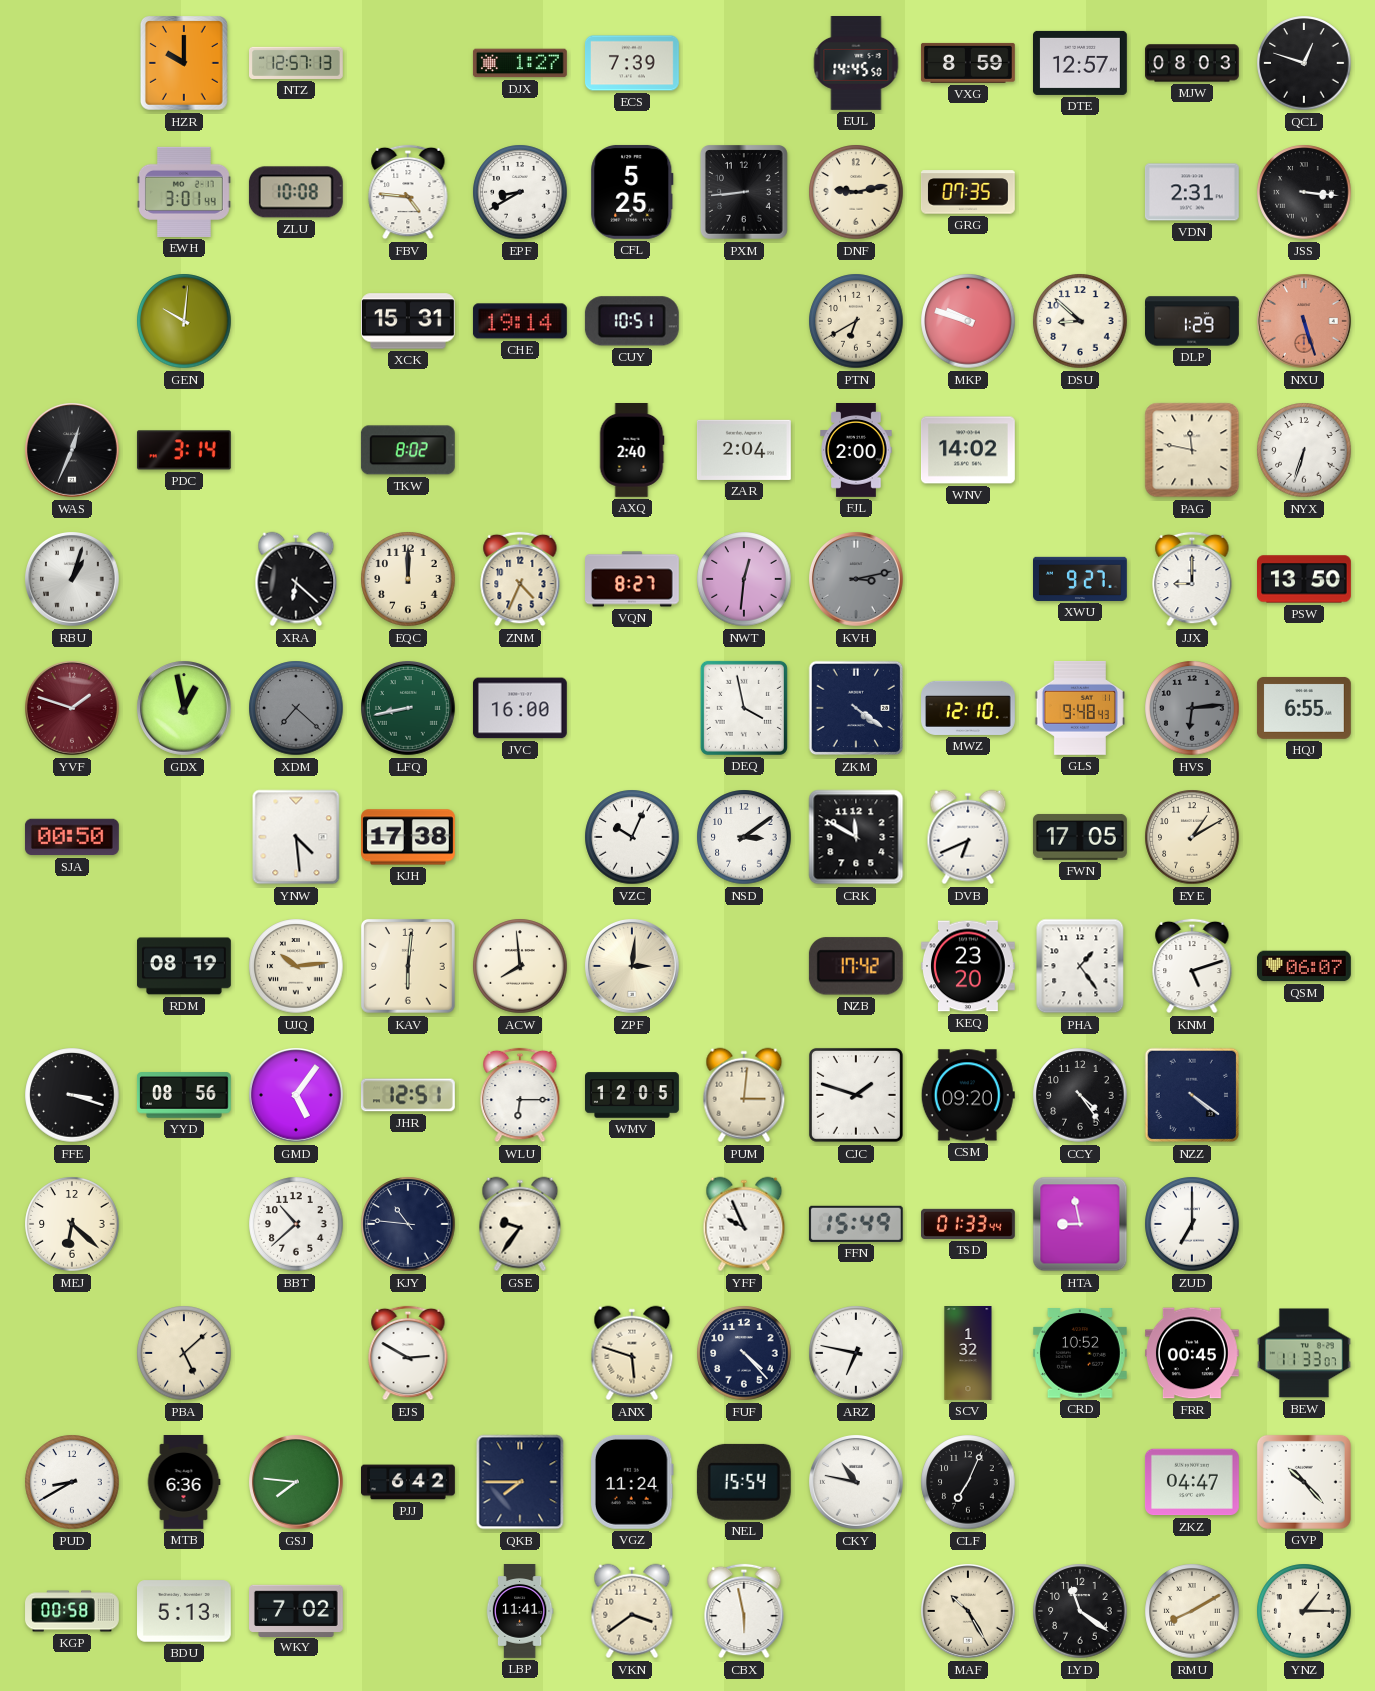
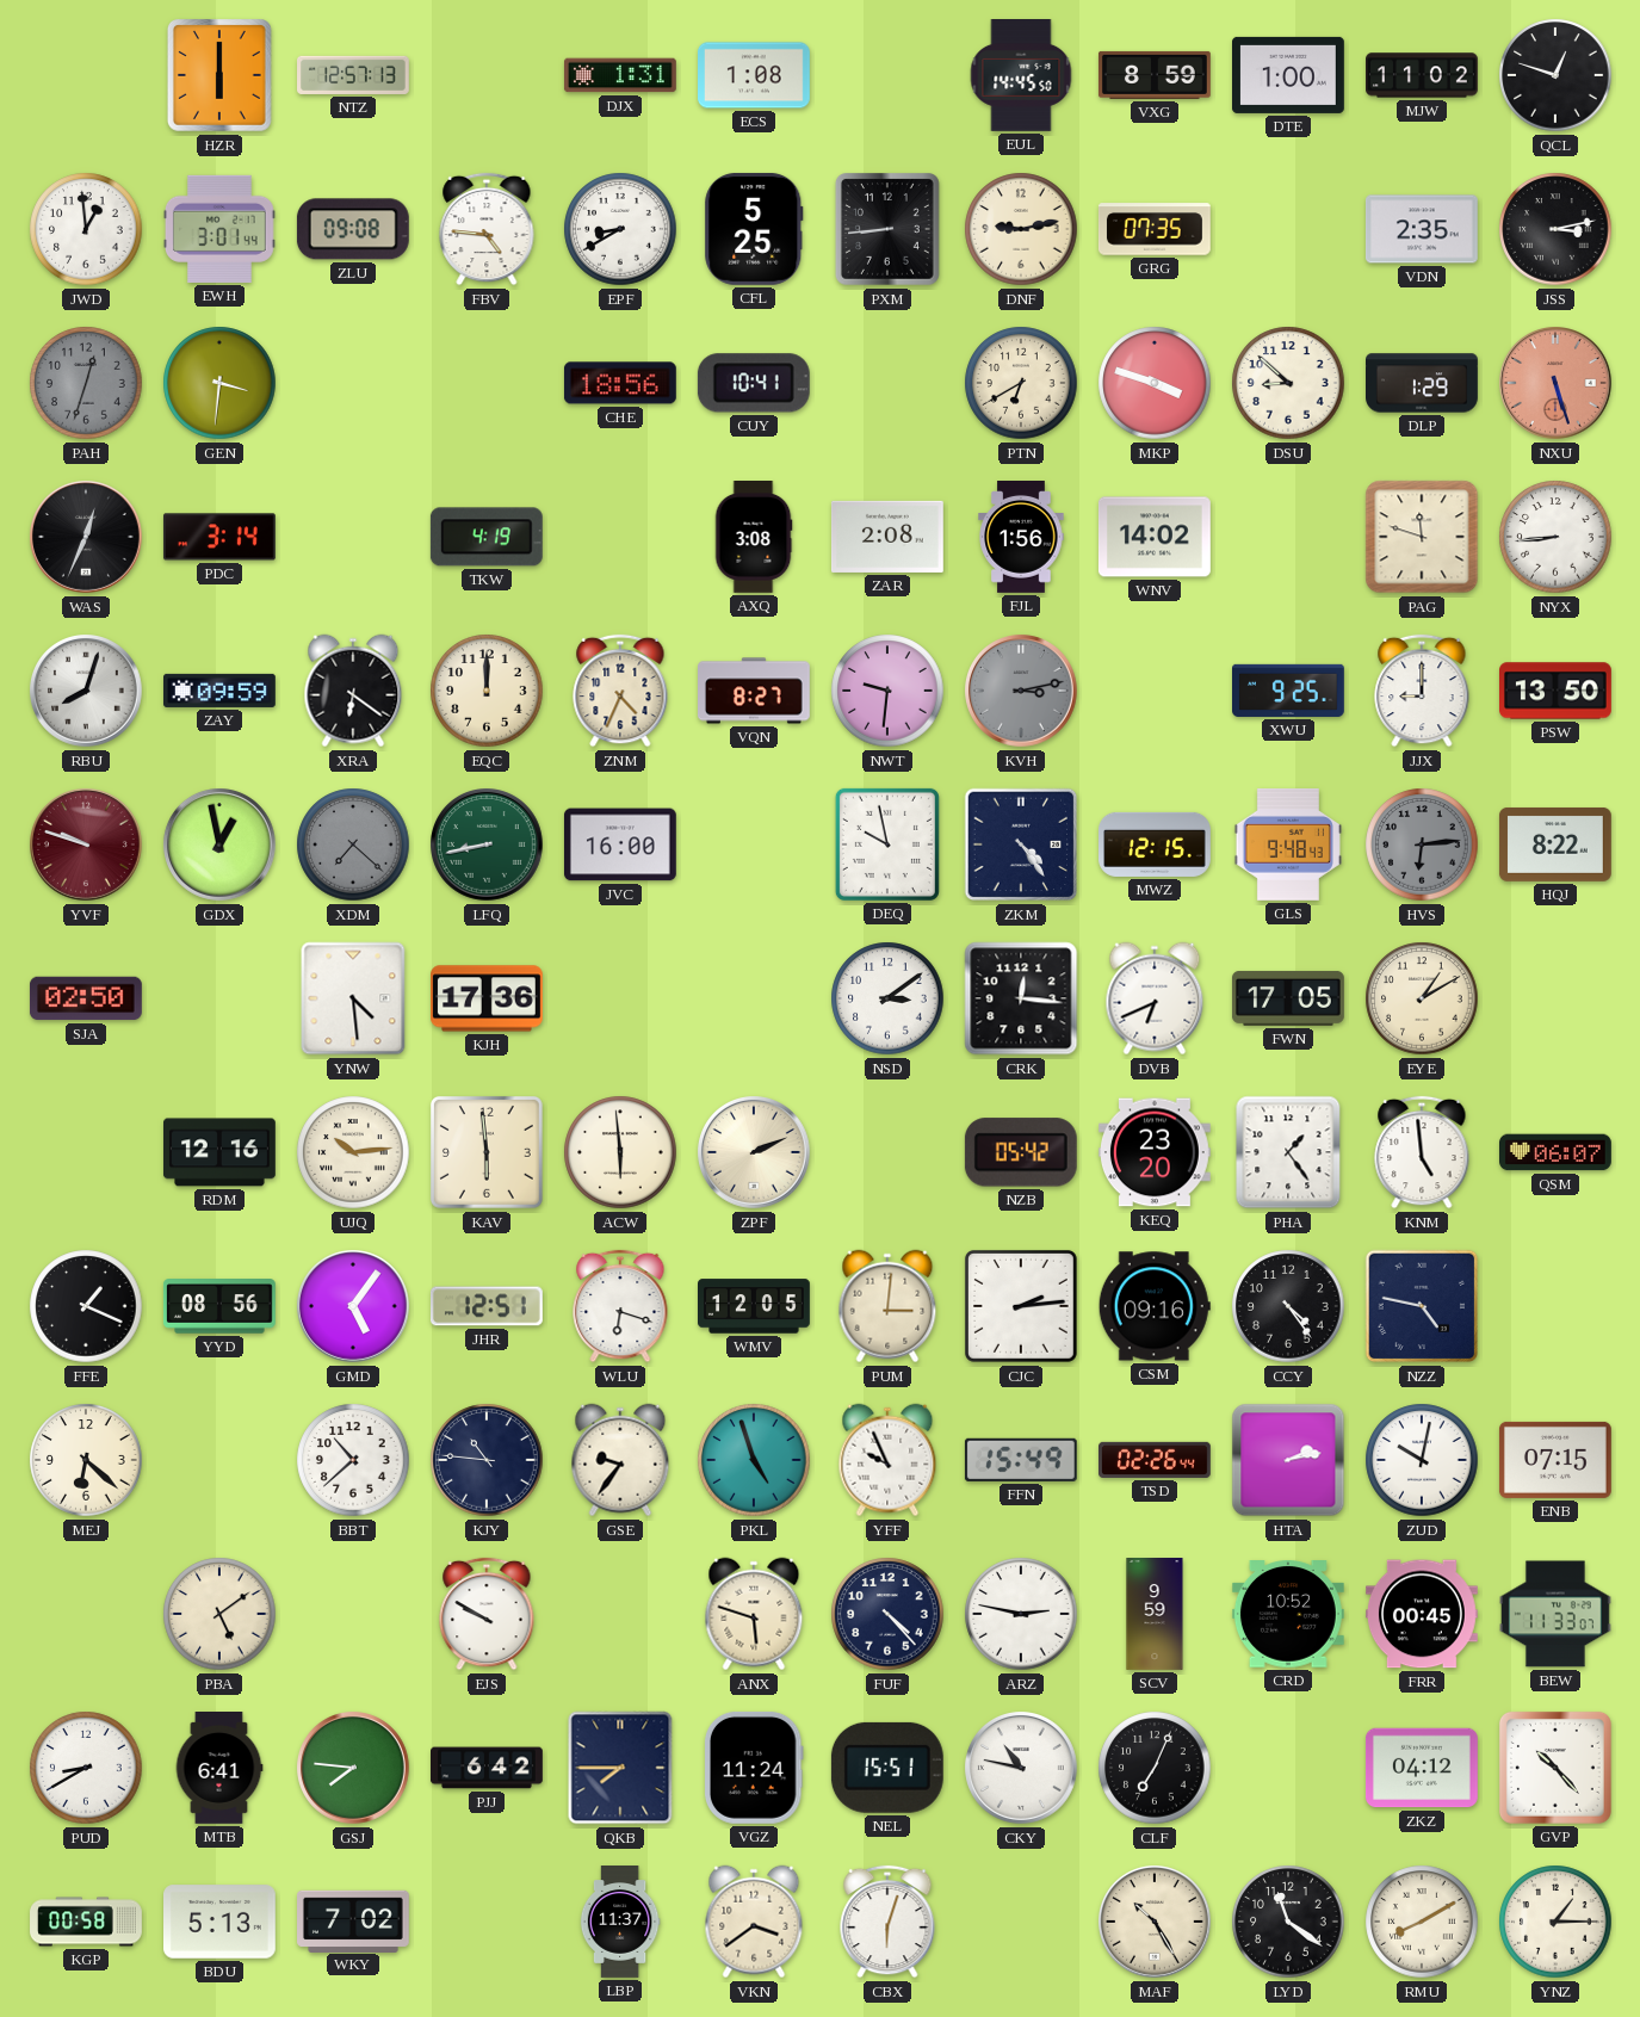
HZR: 10:00 -> 6:00 (219, 76)
DJX: 1:27 -> 1:31 (620, 75)
ECS: 7:39 -> 1:08 (755, 75)
DTE: 12:57 -> 1:00 (1289, 75)
MJW: 08:03 -> 11:02 (1423, 75)
JWD: none -> 12:59 (86, 229)
ZLU: 10:08 -> 09:08 (353, 229)
VDN: 2:31 -> 2:35 (1422, 229)
JSS: 3:16 -> 3:13 (1555, 229)
PAH: none -> 12:33 (86, 383)
GEN: 10:01 -> 3:31 (219, 383)
XCK: 15:31 -> none (409, 321)
CHE: 19:14 -> 18:56 (620, 383)
CUY: 10:51 -> 10:41 (754, 383)
MKP: 9:48 -> 3:48 (1155, 383)
TKW: 8:02 -> 4:19 (487, 537)
AXQ: 2:40 -> 3:08 (754, 538)
ZAR: 2:04 -> 2:08 (887, 537)
FJL: 2:00 -> 1:56 (1021, 538)
PAG: 11:47 -> 11:48 (1422, 537)
NYX: 6:33 -> 8:44 (1555, 537)
RBU: 1:03 -> 8:03 (87, 692)
ZAY: none -> 09:59 (221, 691)
XRA: 6:22 -> 6:21 (353, 691)
NWT: 12:31 -> 9:31 (887, 691)
XWU: 9:27 -> 9:25 (1289, 691)
YVF: 1:48 -> 9:48 (87, 846)
DEQ: 3:58 -> 9:58 (887, 844)
ZKM: 4:21 -> 4:24 (1021, 844)
MWZ: 12:10 -> 12:15 (1156, 844)
HQJ: 6:55 -> 8:22 (1555, 844)
SJA: 00:50 -> 02:50 (86, 998)
KJH: 17:38 -> 17:36 (488, 998)
VZC: 10:04 -> none (632, 837)
CRK: 11:50 -> 12:16 (1021, 998)
RDM: 08:19 -> 12:16 (221, 1152)
KAV: 6:01 -> 5:59 (487, 1152)
ACW: 7:59 -> 5:59 (620, 1152)
ZPF: 3:01 -> 2:11 (755, 1153)
NZB: 17:42 -> 05:42 (1021, 1152)
KNM: 5:12 -> 4:59 (1422, 1152)
FFE: 3:18 -> 1:19 (86, 1306)
WLU: 6:15 -> 6:18 (620, 1306)
CJC: 1:48 -> 2:14 (1021, 1306)
CSM: 09:20 -> 09:16 (1155, 1306)
NZZ: 4:21 -> 4:47 (1422, 1306)
PKL: none -> 4:57 (754, 1460)
TSD: 01:33 -> 02:26 (1156, 1460)
HTA: 8:58 -> 2:13 (1288, 1460)
ZUD: 7:00 -> 10:02 (1422, 1460)
ENB: none -> 07:15 (1555, 1460)
PBA: 5:08 -> 5:09 (219, 1614)
EJS: 2:50 -> 9:50 (487, 1614)
ARZ: 6:47 -> 2:47 (1021, 1614)
SCV: 1:32 -> 9:59 (1155, 1615)
MTB: 6:36 -> 6:41 (219, 1769)
NEL: 15:54 -> 15:51 (887, 1768)
ZKZ: 04:47 -> 04:12 (1422, 1768)
LBP: 11:41 -> 11:37 (620, 1923)
CBX: 5:58 -> 6:03 (887, 1922)
